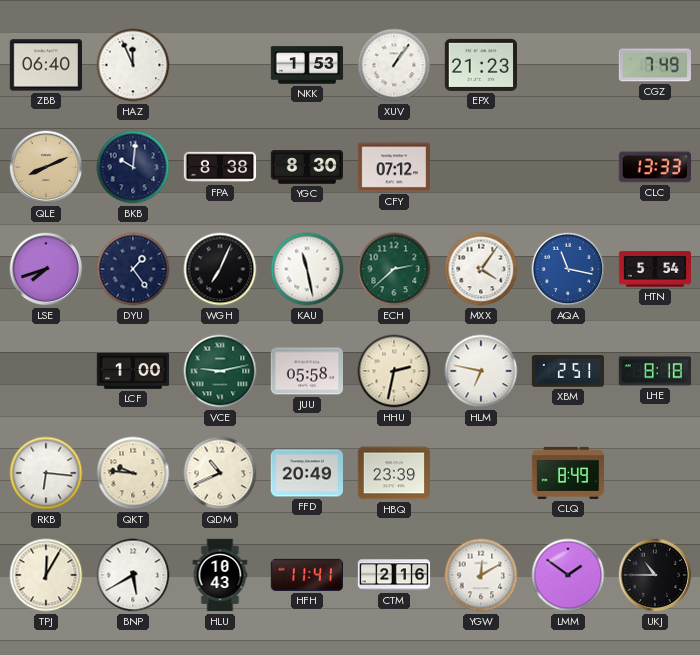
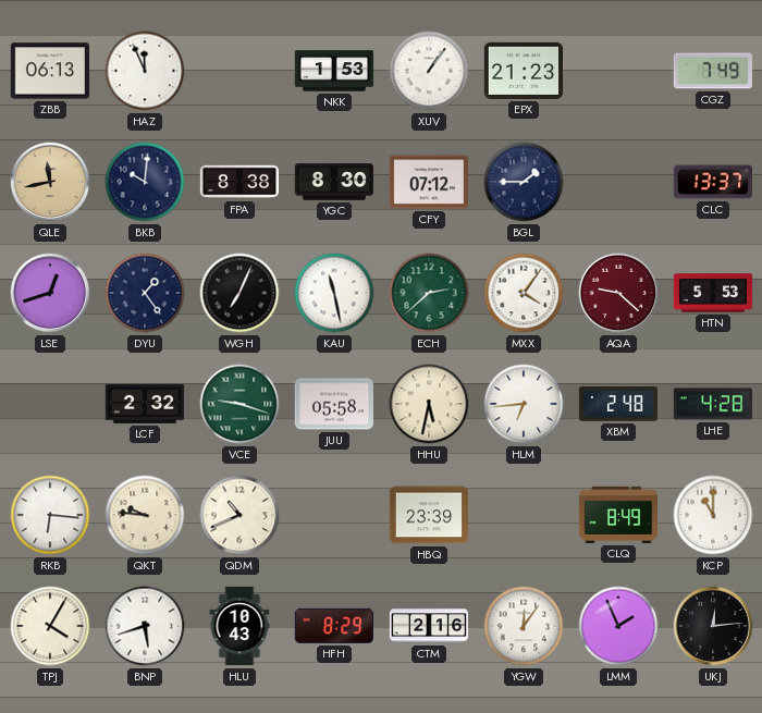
ZBB: 06:40 -> 06:13 (49, 71)
QLE: 8:11 -> 11:43 (50, 182)
BGL: none -> 1:45 (524, 182)
CLC: 13:33 -> 13:37 (712, 182)
LSE: 7:42 -> 12:42 (50, 293)
AQA: 11:17 -> 9:22 (618, 293)
AQA dial: blue -> burgundy (618, 293)
HTN: 5:54 -> 5:53 (713, 293)
LCF: 1:00 -> 2:32 (144, 404)
VCE: 9:13 -> 9:18 (239, 404)
HHU: 2:32 -> 5:32 (429, 404)
HLM: 6:47 -> 6:44 (524, 404)
XBM: 2:51 -> 2:48 (618, 404)
LHE: 8:18 -> 4:28 (712, 404)
FFD: 20:49 -> none (306, 473)
KCP: none -> 11:00 (713, 515)
TPJ: 12:05 -> 4:05 (50, 626)
BNP: 5:40 -> 5:42 (145, 626)
HFH: 11:41 -> 8:29 (333, 626)
YGW: 12:10 -> 12:06 (524, 626)
LMM: 1:51 -> 1:56 (618, 626)
UKJ: 10:45 -> 12:14 (713, 626)
